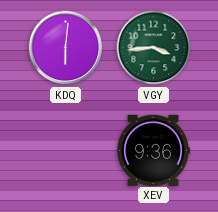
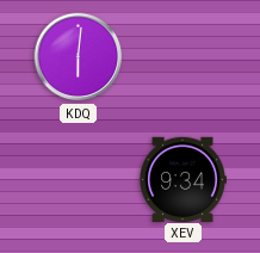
VGY: 3:44 -> none (154, 48)
XEV: 9:36 -> 9:34 (184, 179)
